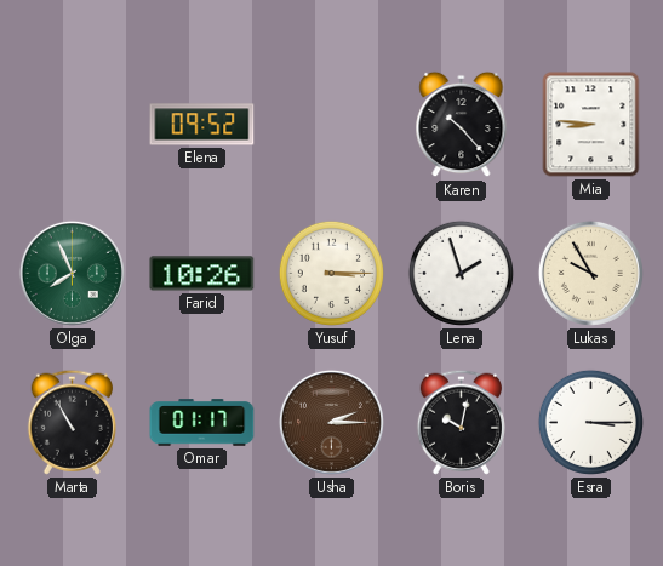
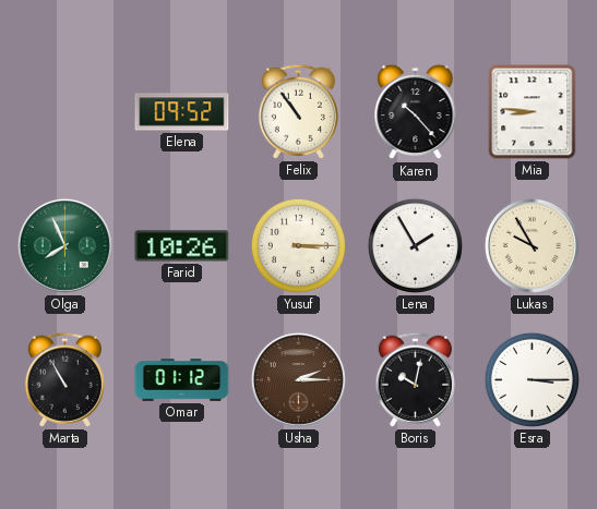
Felix: none -> 10:54 (298, 111)
Lena: 1:57 -> 1:55 (415, 245)
Omar: 01:17 -> 01:12 (182, 380)
